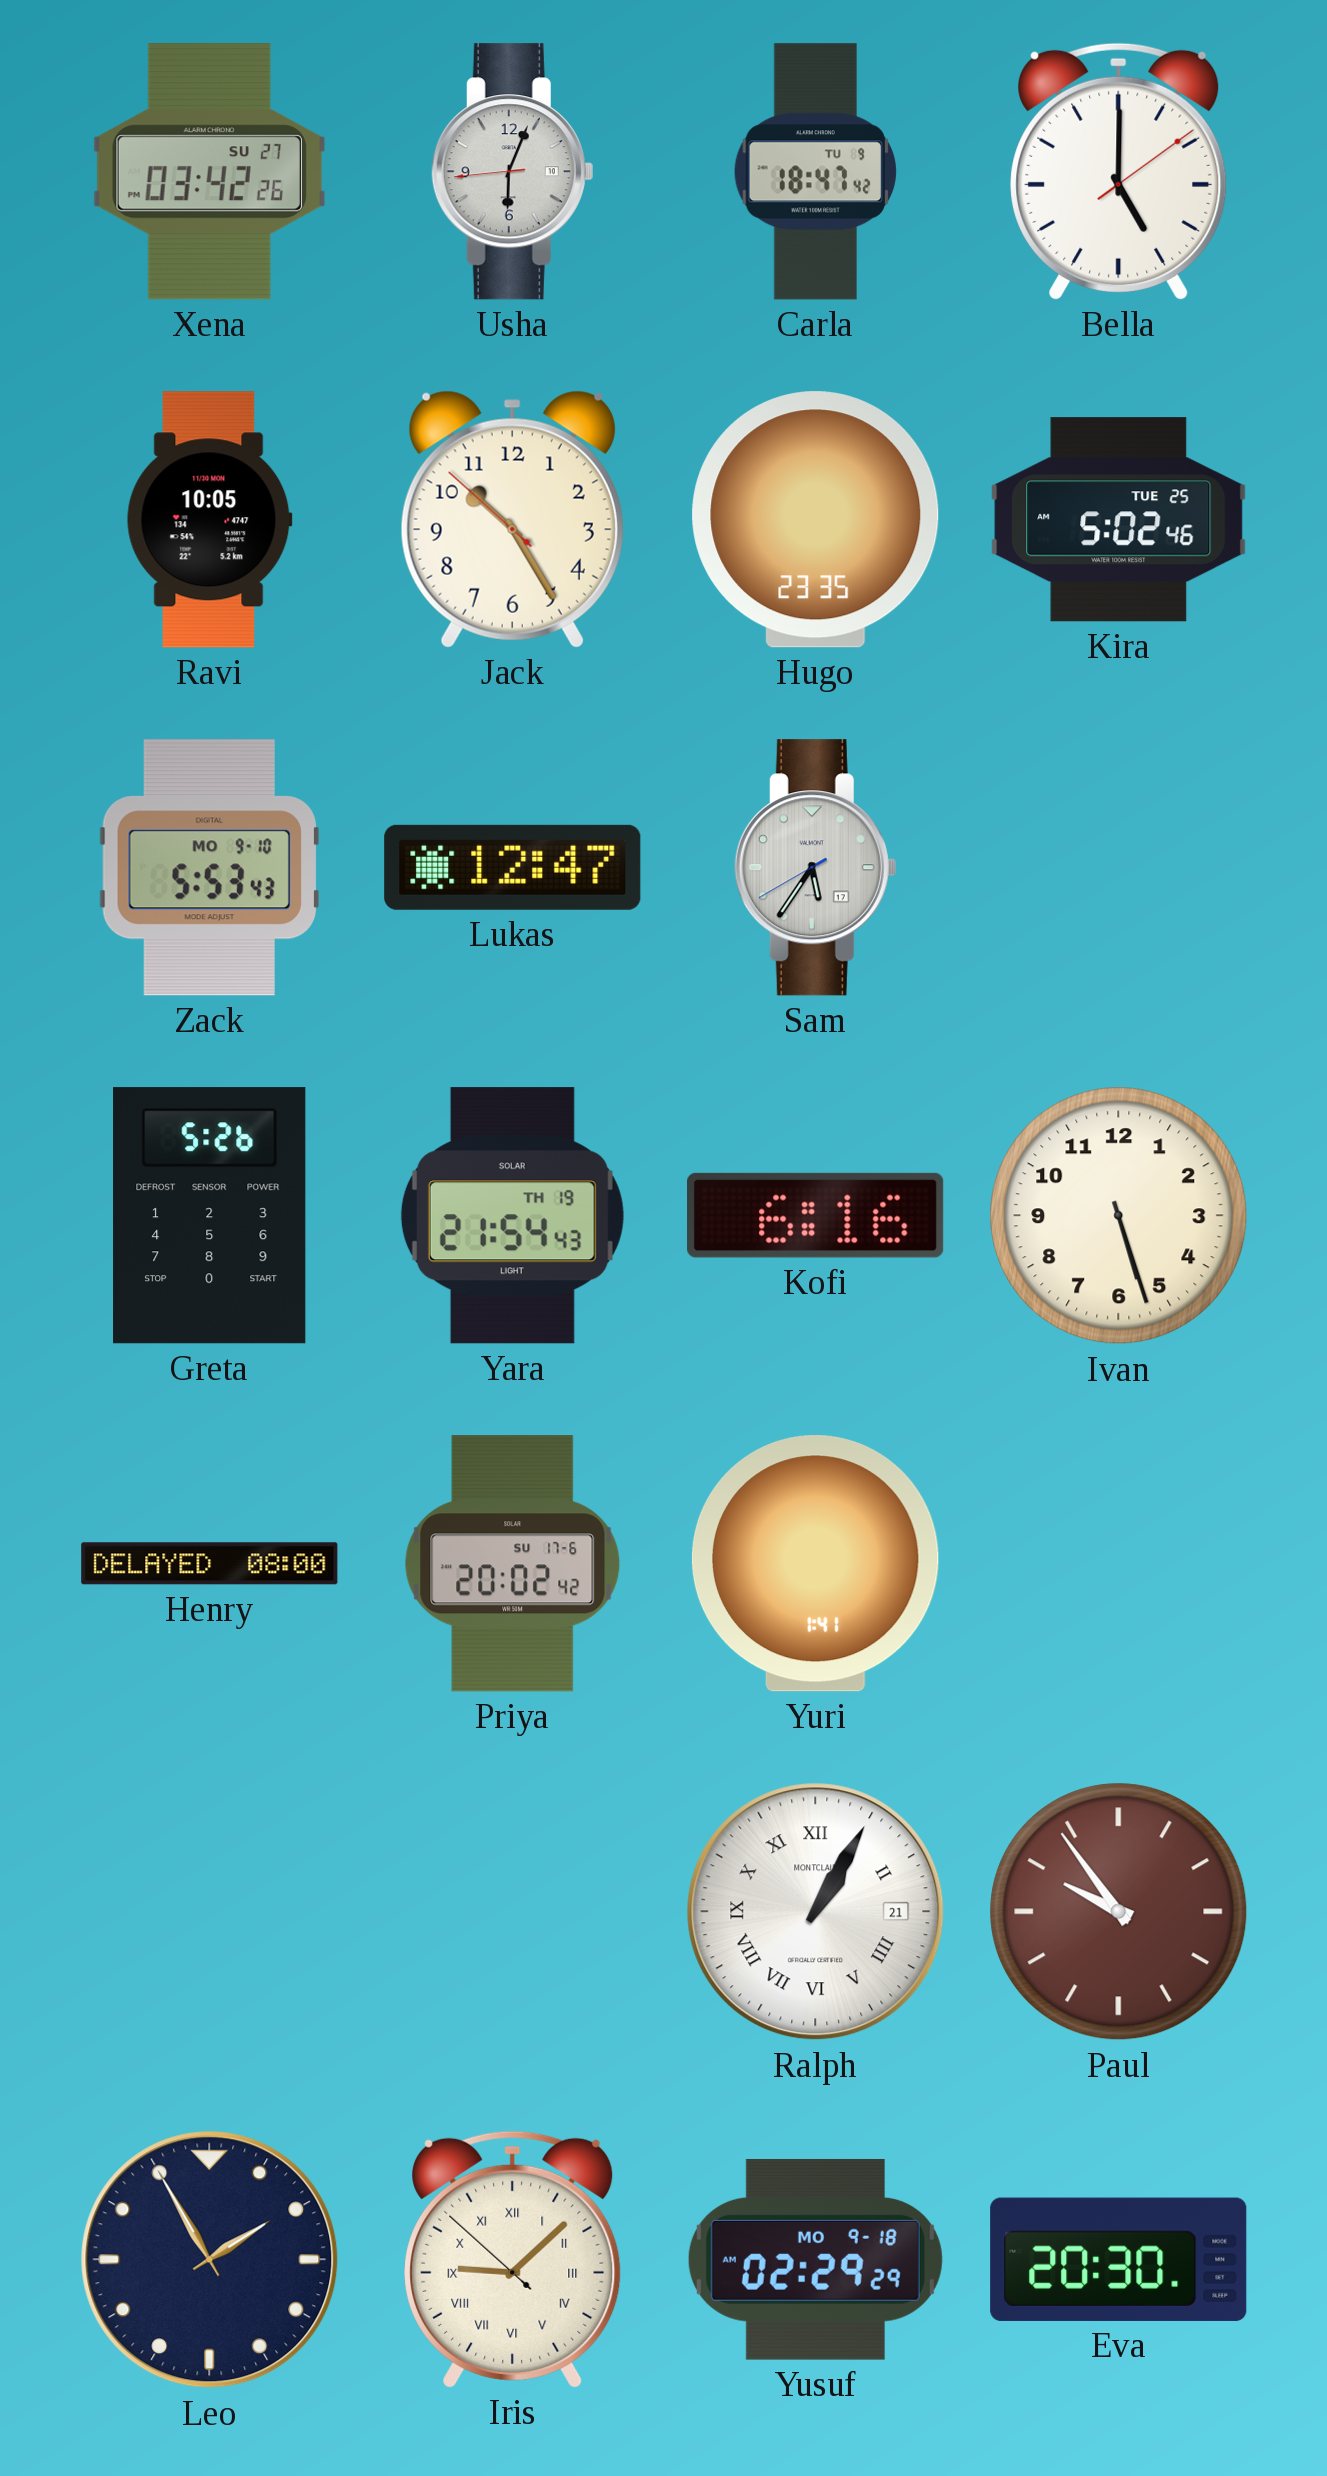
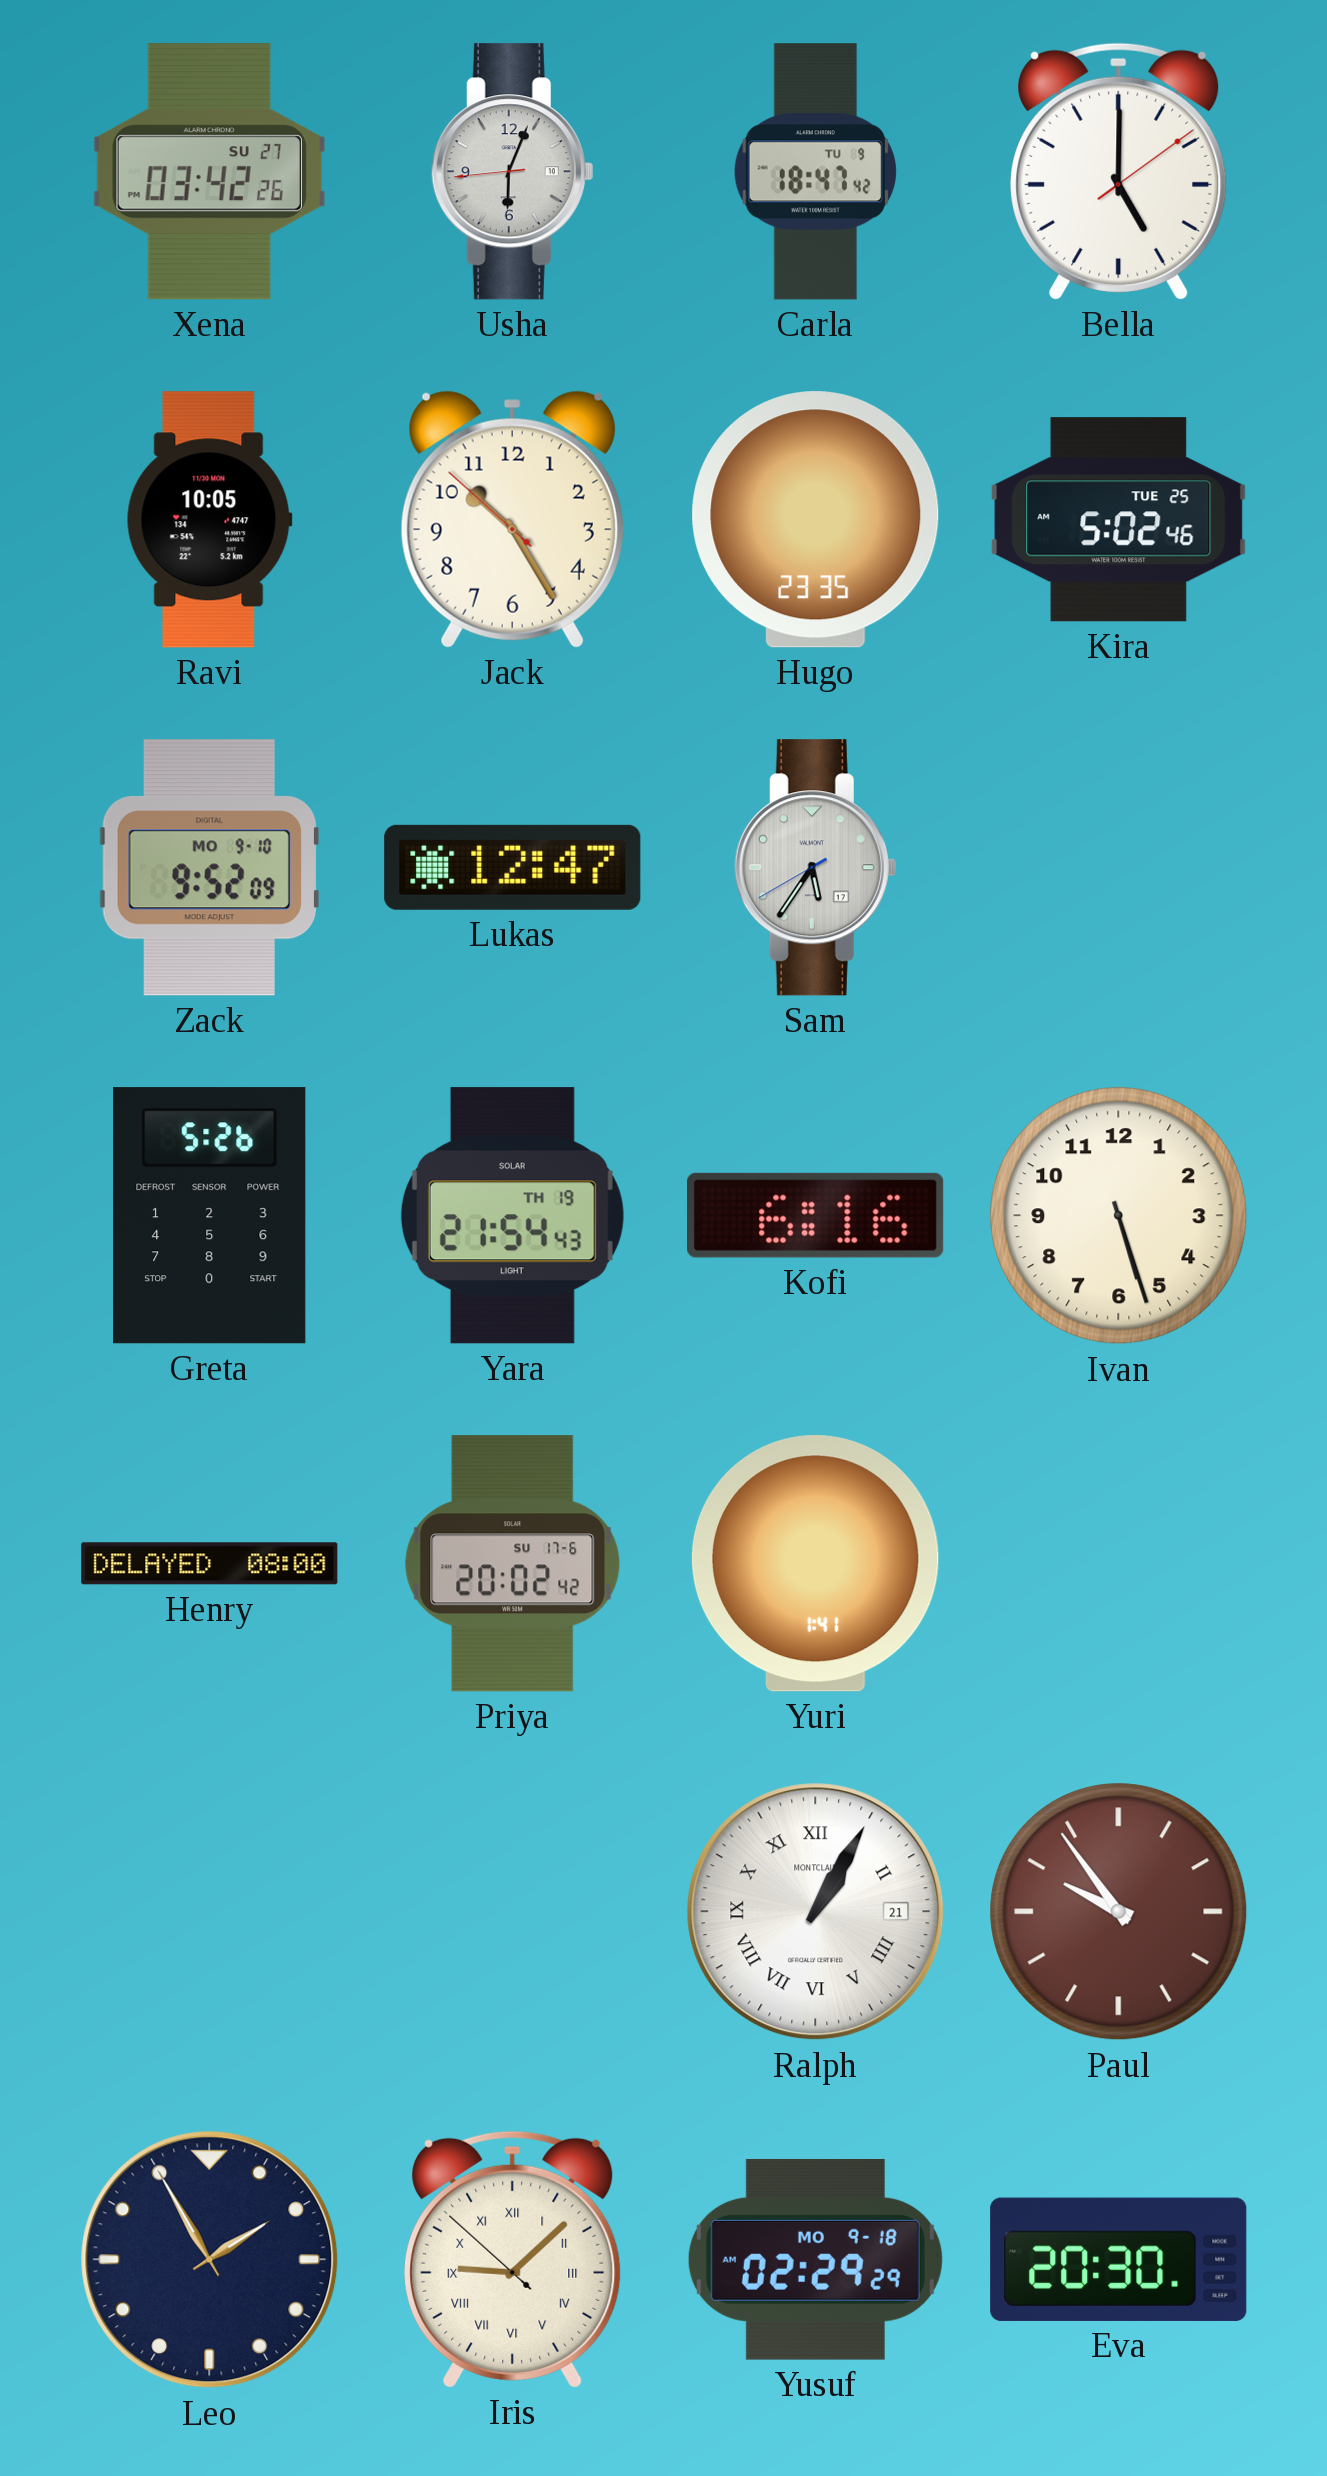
Zack: 5:53 -> 9:52 (209, 868)
